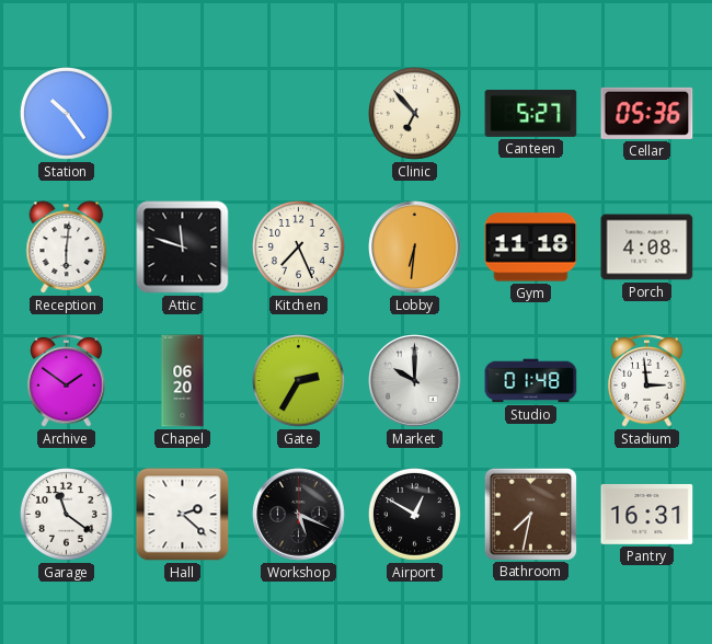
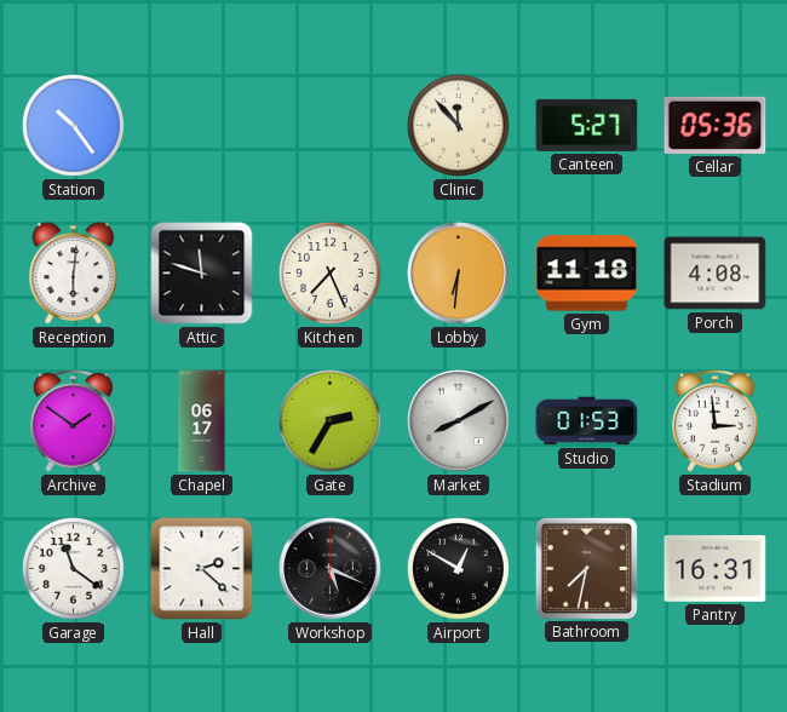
Clinic: 6:53 -> 11:53 (459, 126)
Chapel: 06:20 -> 06:17 (202, 421)
Market: 10:00 -> 8:10 (459, 421)
Studio: 01:48 -> 01:53 (587, 421)
